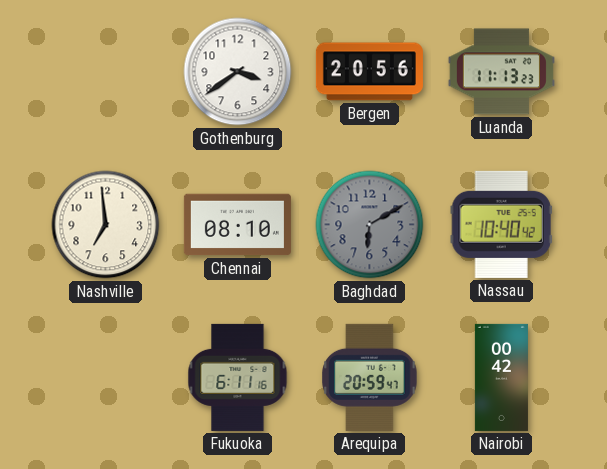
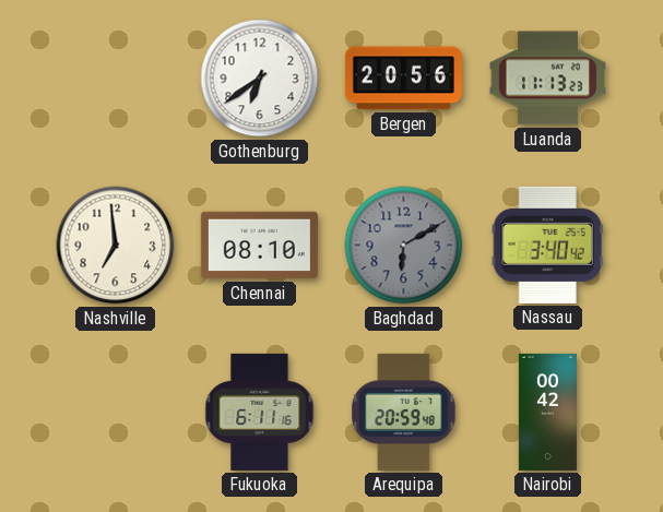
Gothenburg: 3:39 -> 6:39 (260, 79)
Nassau: 10:40 -> 3:40 (547, 245)
Arequipa: 20:59:47 -> 20:59:48 (404, 412)
